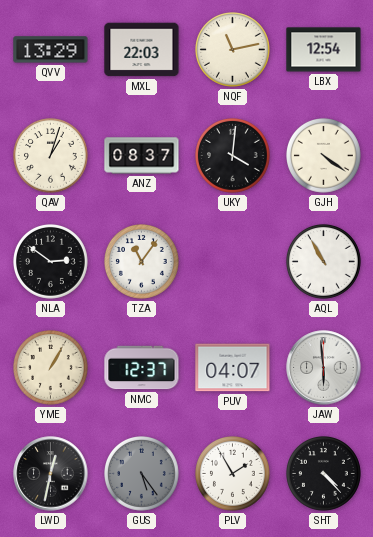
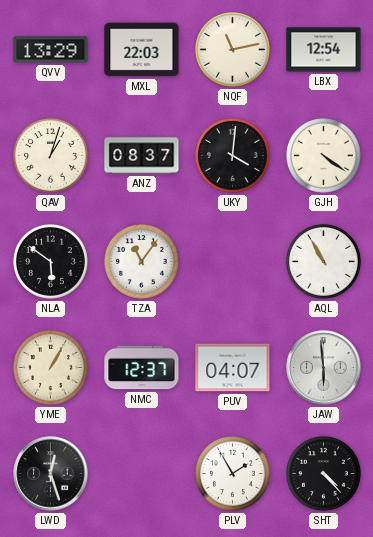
NLA: 2:51 -> 5:51 (51, 262)
LWD: 12:32 -> 12:27 (51, 474)
GUS: 5:24 -> none (142, 474)
